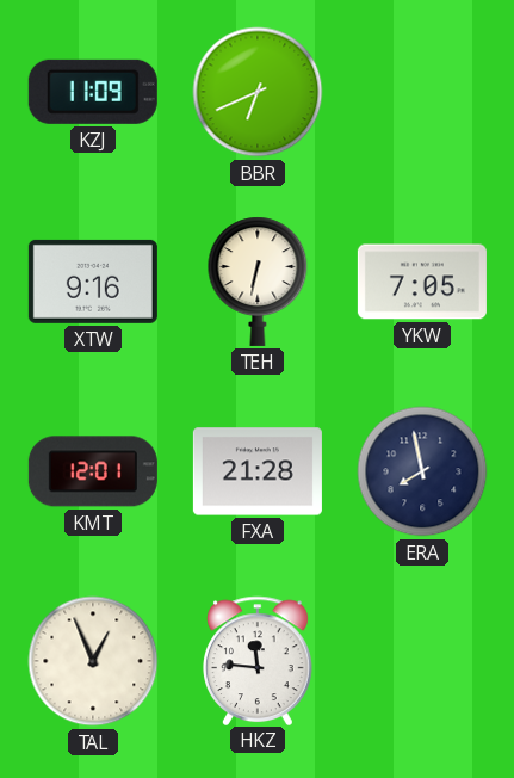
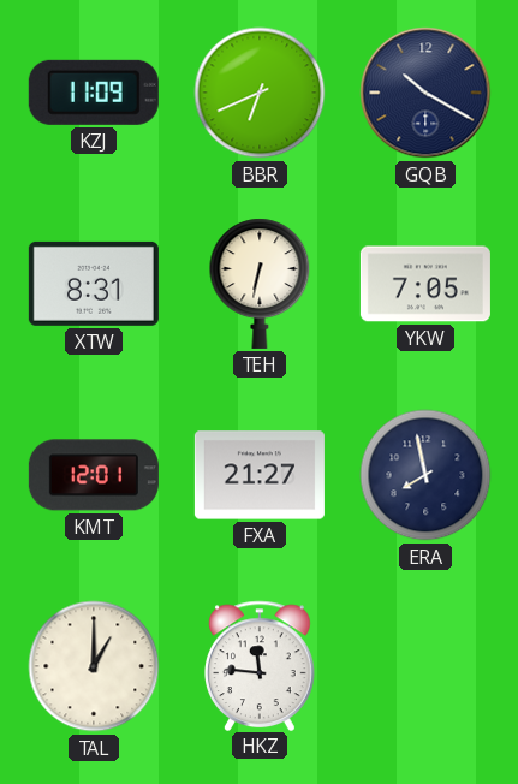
GQB: none -> 10:20 (425, 93)
XTW: 9:16 -> 8:31 (94, 284)
FXA: 21:28 -> 21:27 (260, 475)
TAL: 12:56 -> 1:00 (94, 666)
